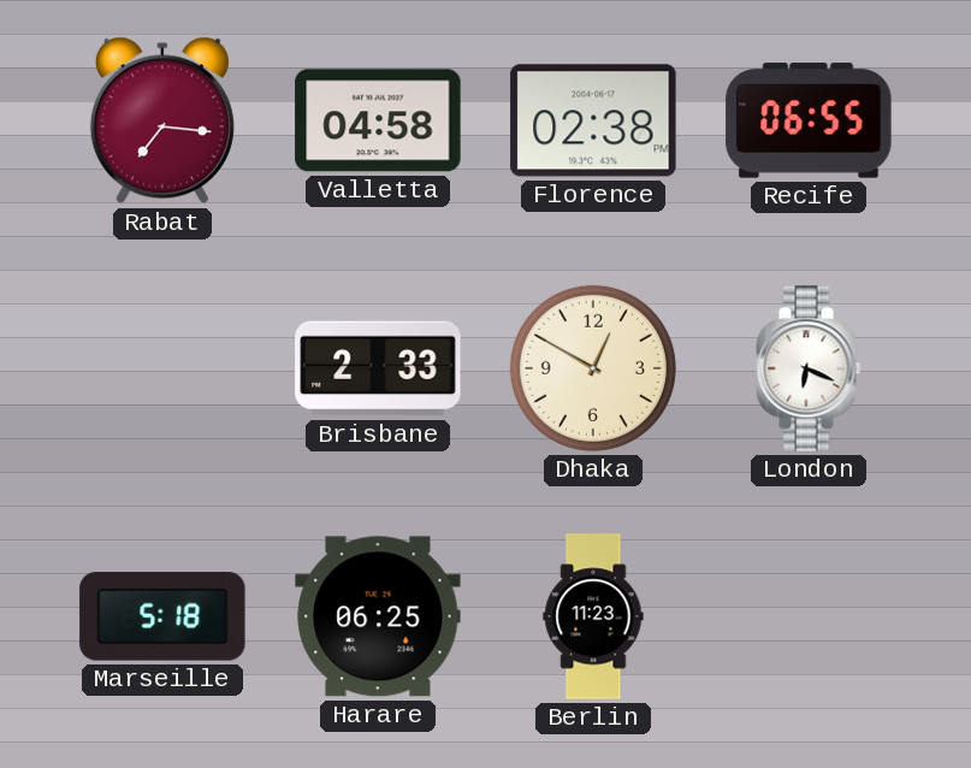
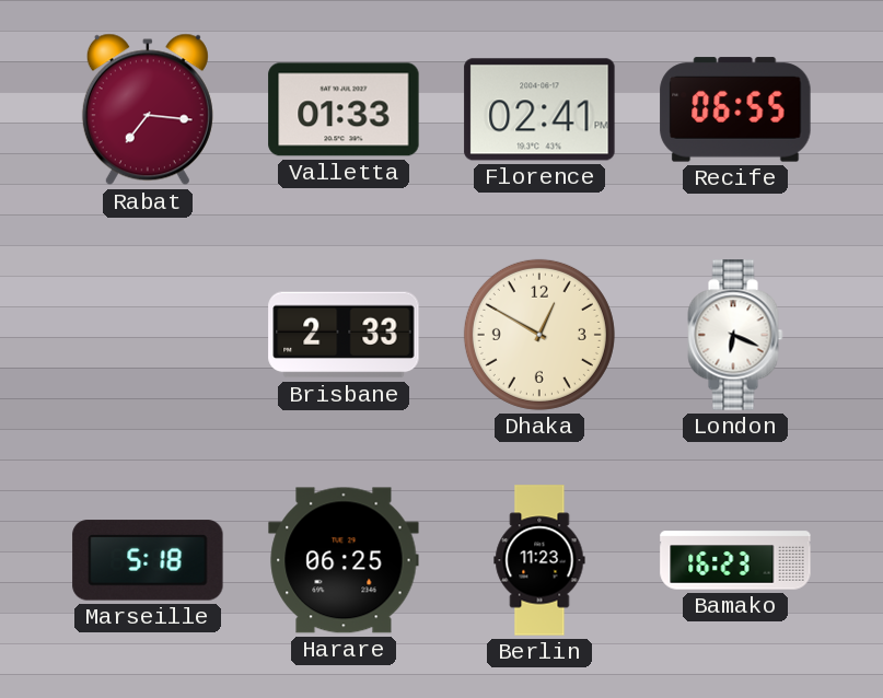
Valletta: 04:58 -> 01:33 (344, 109)
Florence: 02:38 -> 02:41 (539, 109)
Bamako: none -> 16:23 (735, 560)
